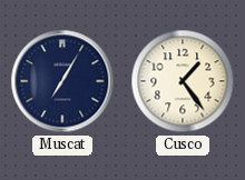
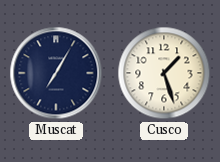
Cusco: 1:24 -> 1:27 (164, 73)
